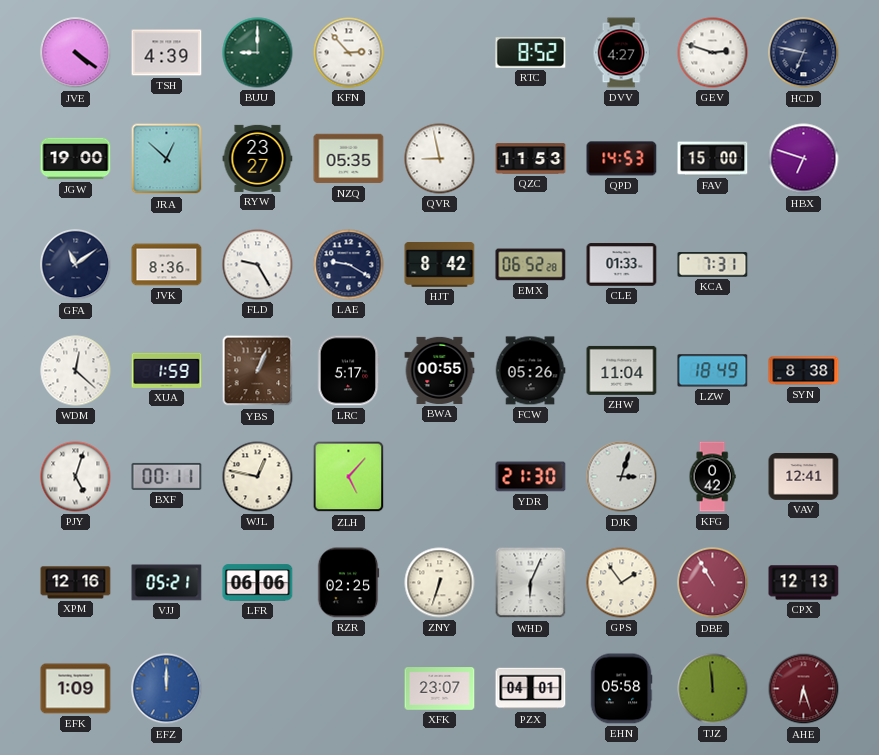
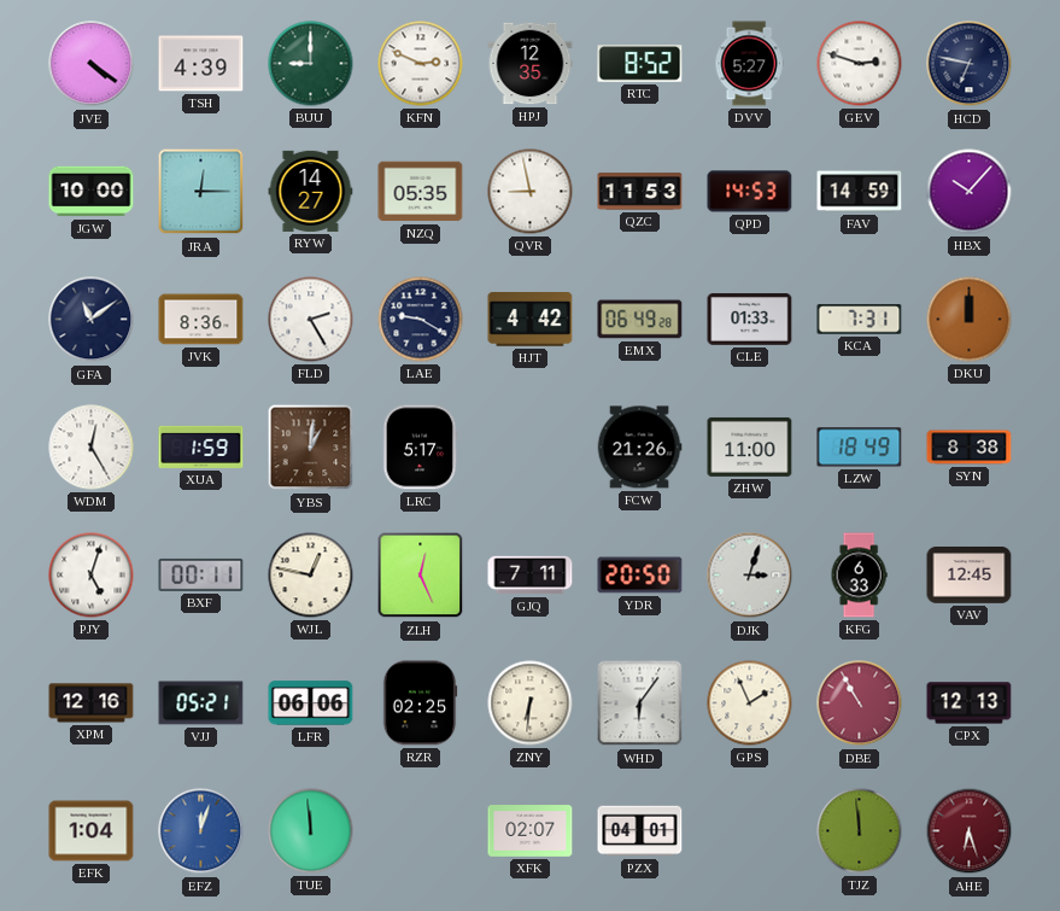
KFN: 2:53 -> 2:49 (421, 64)
HPJ: none -> 12:35 (531, 64)
DVV: 4:27 -> 5:27 (749, 64)
JGW: 19:00 -> 10:00 (92, 192)
JRA: 12:52 -> 12:15 (201, 192)
RYW: 23:27 -> 14:27 (311, 191)
FAV: 15:00 -> 14:59 (860, 192)
HBX: 6:48 -> 10:07 (970, 192)
FLD: 9:25 -> 2:25 (311, 320)
HJT: 8:42 -> 4:42 (531, 320)
EMX: 06:52 -> 06:49 (640, 320)
DKU: none -> 12:00 (970, 320)
WDM: 12:22 -> 12:25 (92, 448)
YBS: 1:04 -> 1:01 (311, 448)
BWA: 00:55 -> none (440, 370)
FCW: 05:26 -> 21:26 (639, 448)
ZHW: 11:04 -> 11:00 (750, 446)
ZLH: 5:07 -> 12:26 (421, 576)
GJQ: none -> 7:11 (531, 576)
YDR: 21:30 -> 20:50 (640, 576)
KFG: 0:42 -> 6:33 (859, 576)
VAV: 12:41 -> 12:45 (970, 576)
ZNY: 6:33 -> 6:31 (531, 703)
WHD: 6:04 -> 6:06 (640, 703)
GPS: 1:54 -> 1:56 (750, 703)
EFK: 1:09 -> 1:04 (92, 831)
EFZ: 12:00 -> 12:03 (201, 831)
TUE: none -> 11:59 (311, 831)
XFK: 23:07 -> 02:07 (531, 831)
EHN: 05:58 -> none (621, 689)
